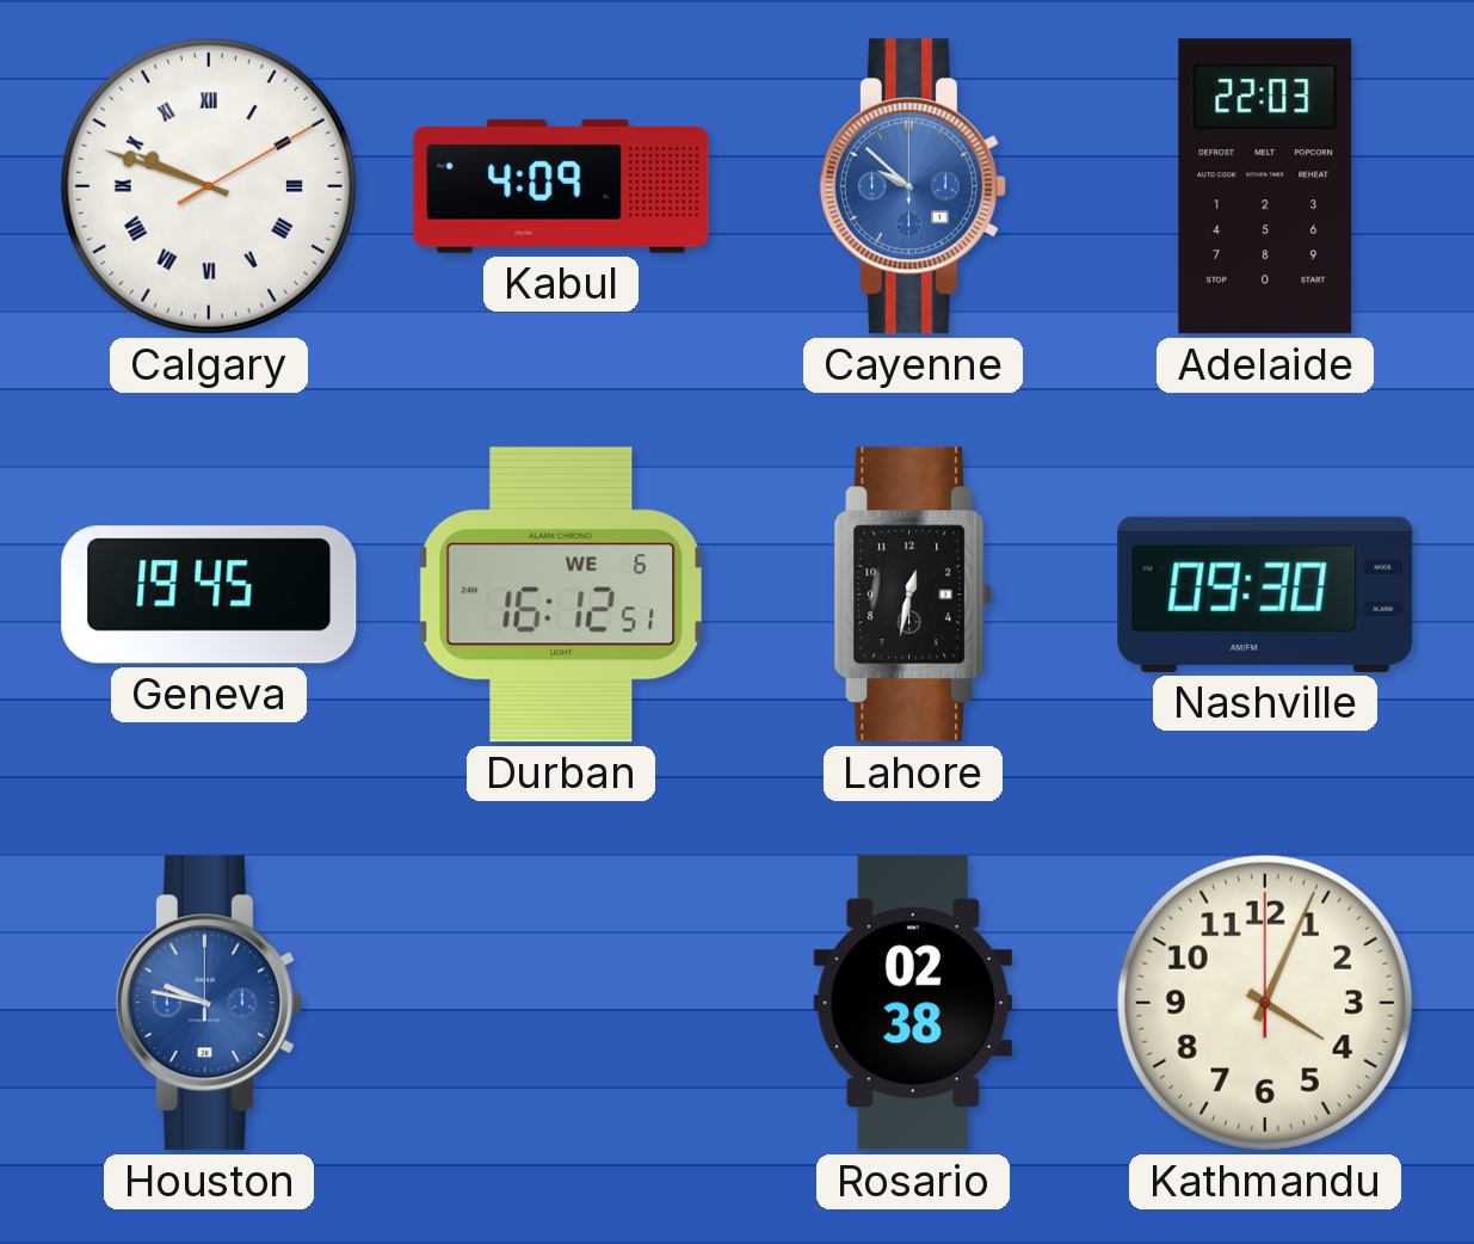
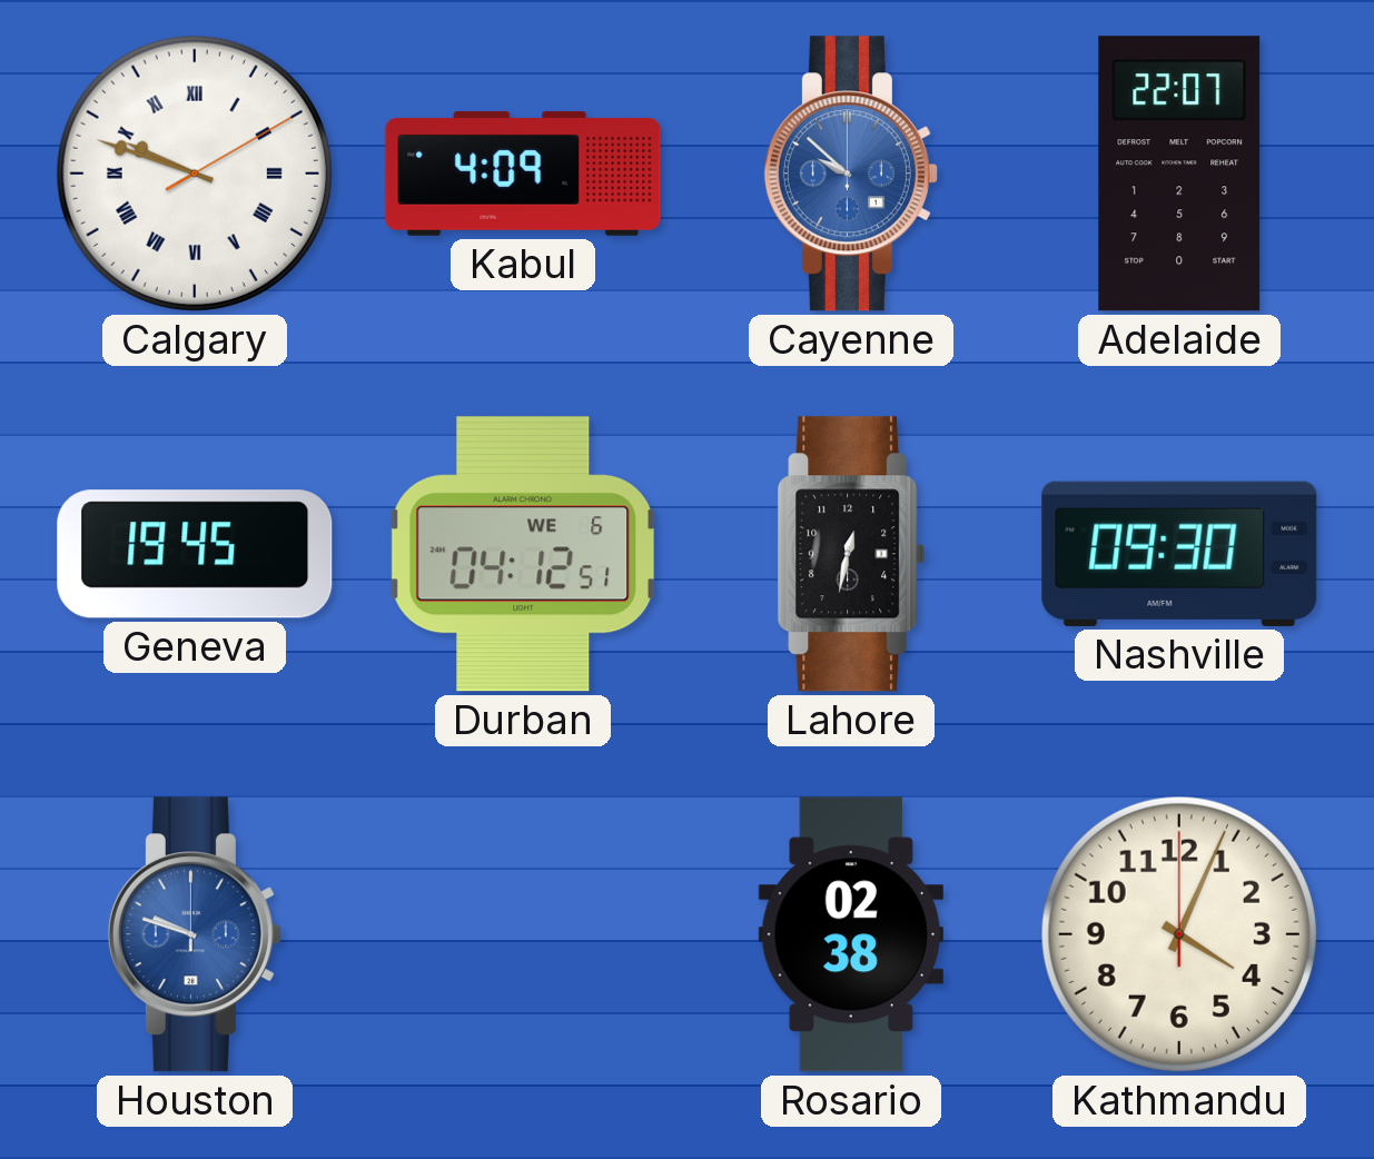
Adelaide: 22:03 -> 22:07 (1179, 174)
Durban: 16:12 -> 04:12 (523, 554)
Houston: 9:47 -> 9:48 (195, 934)
